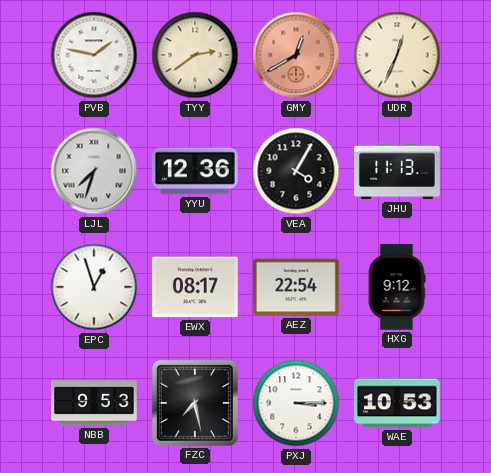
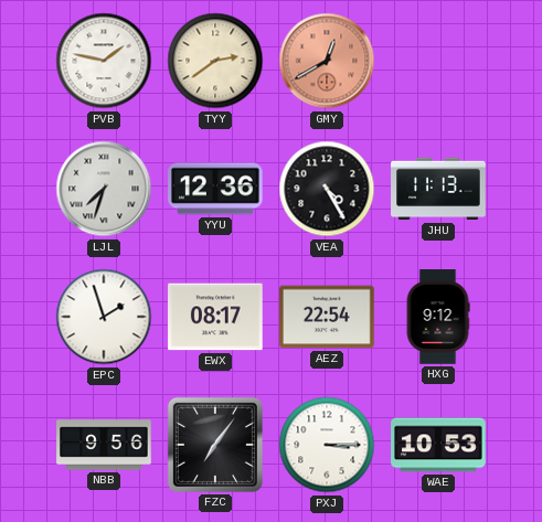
UDR: 12:34 -> none (397, 55)
VEA: 4:05 -> 4:25 (327, 189)
EPC: 12:57 -> 1:57 (104, 317)
NBB: 9:53 -> 9:56 (104, 445)
FZC: 7:28 -> 7:06 (215, 445)
